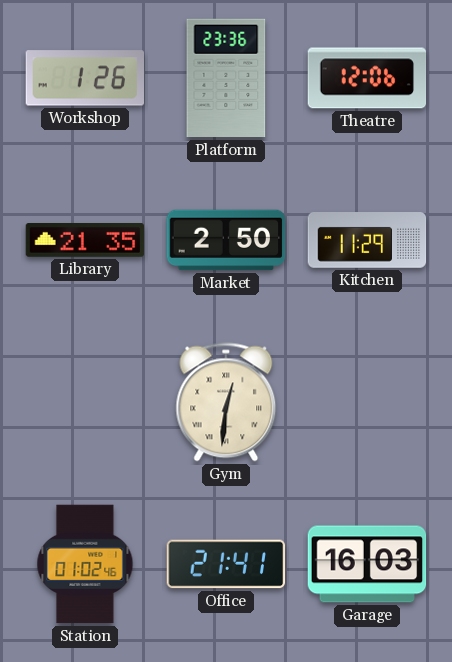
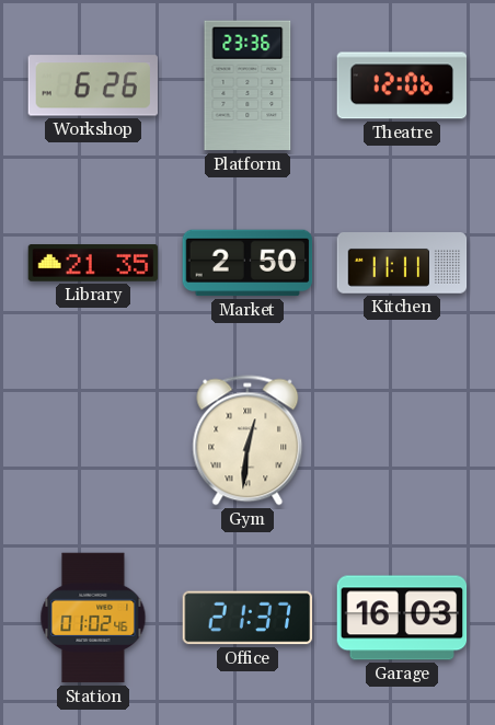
Workshop: 1:26 -> 6:26 (92, 85)
Kitchen: 11:29 -> 11:11 (402, 264)
Office: 21:41 -> 21:37 (248, 618)
